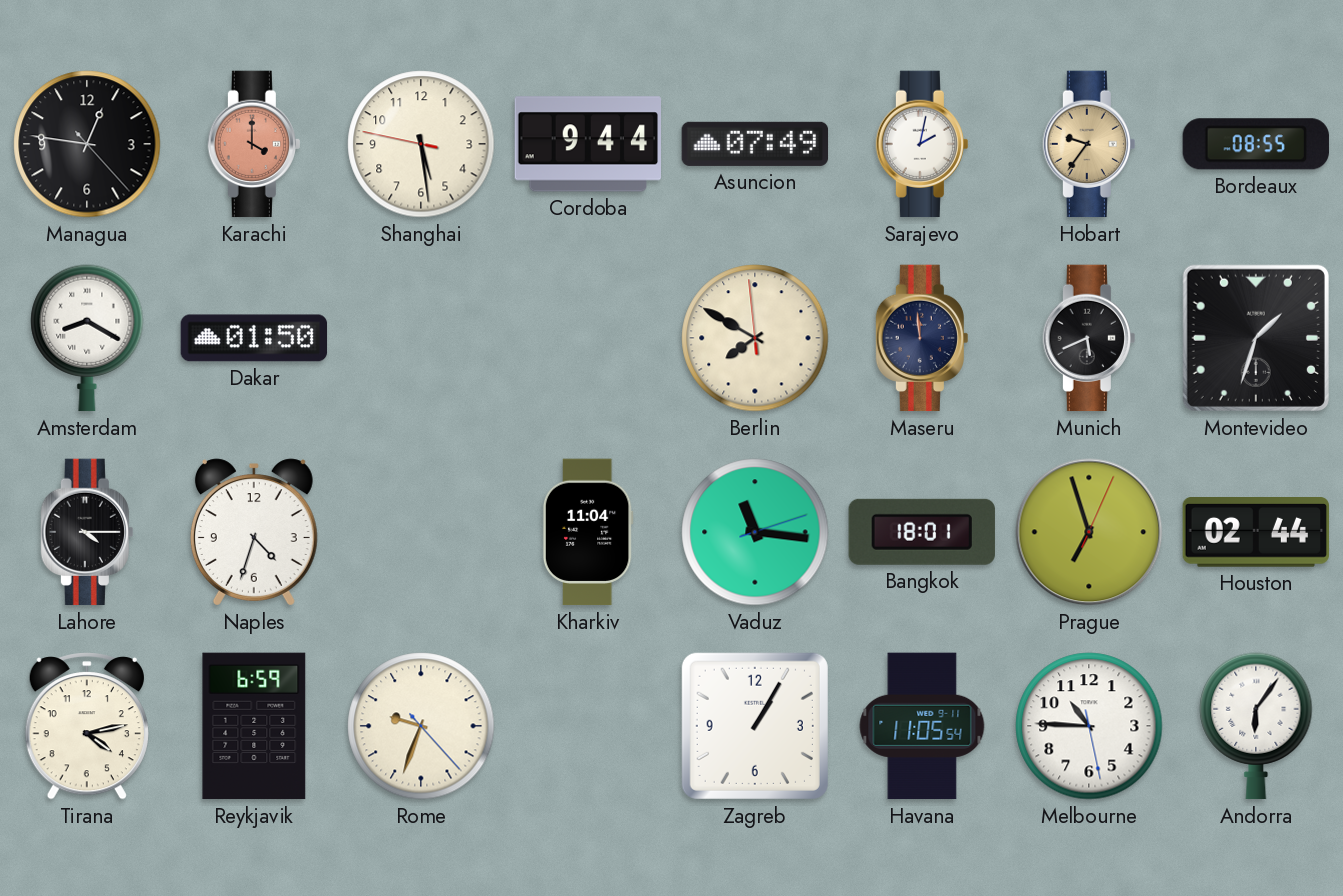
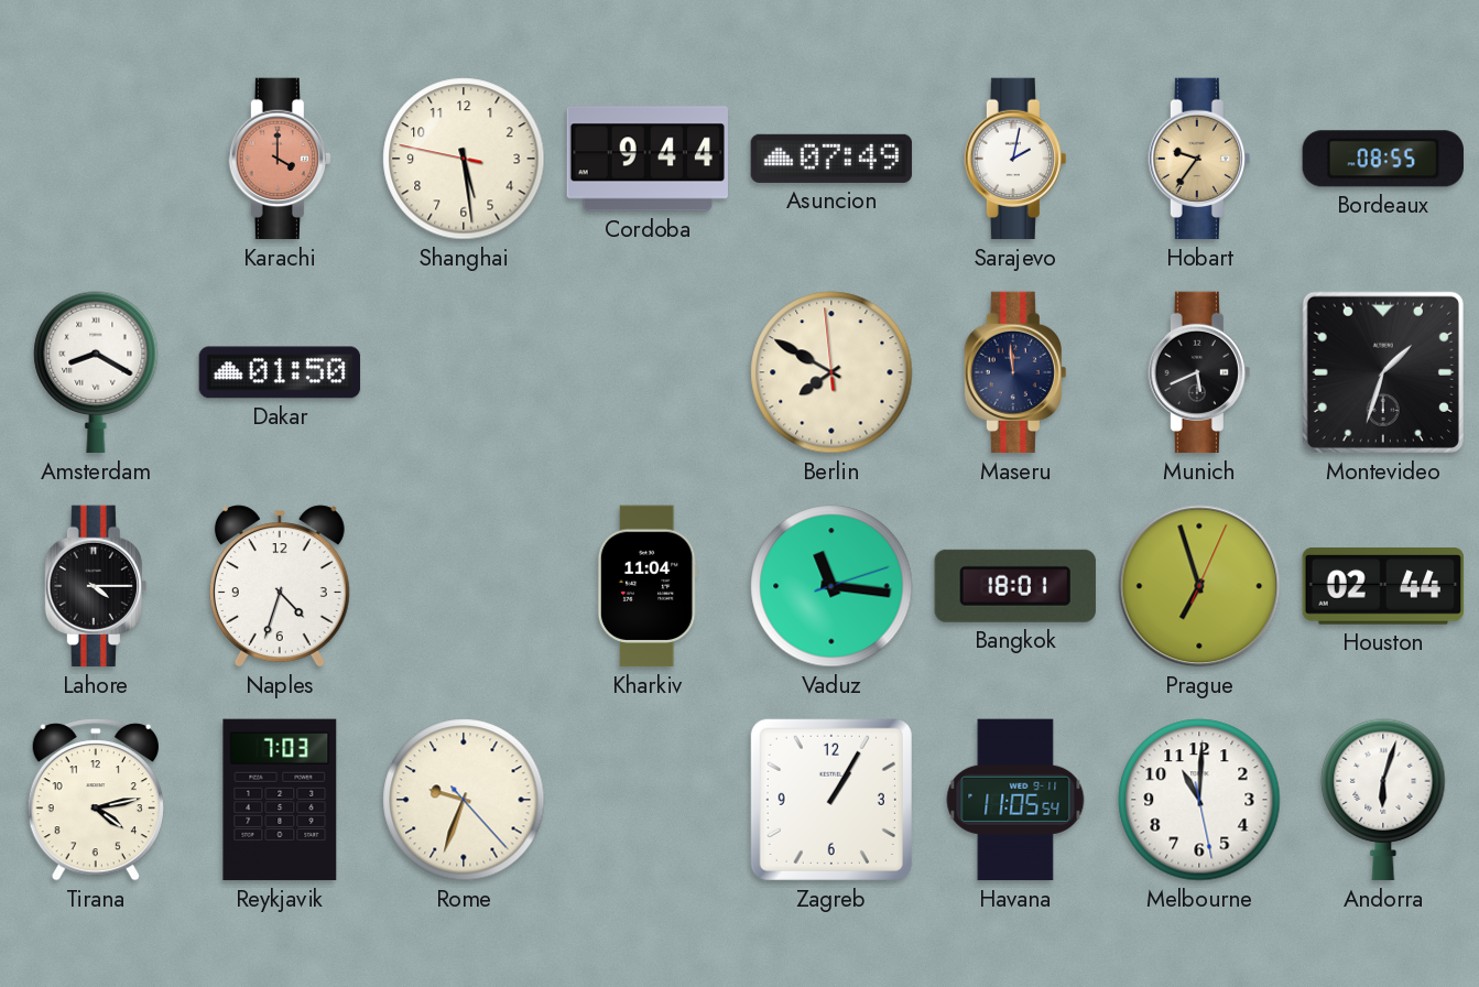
Managua: 12:46 -> none (87, 144)
Reykjavik: 6:59 -> 7:03 (280, 800)
Melbourne: 10:45 -> 11:00 (1199, 800)
Andorra: 6:06 -> 6:03 (1383, 800)
